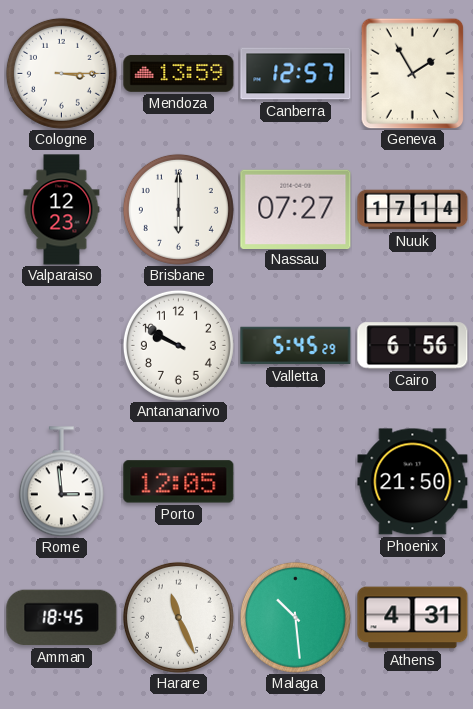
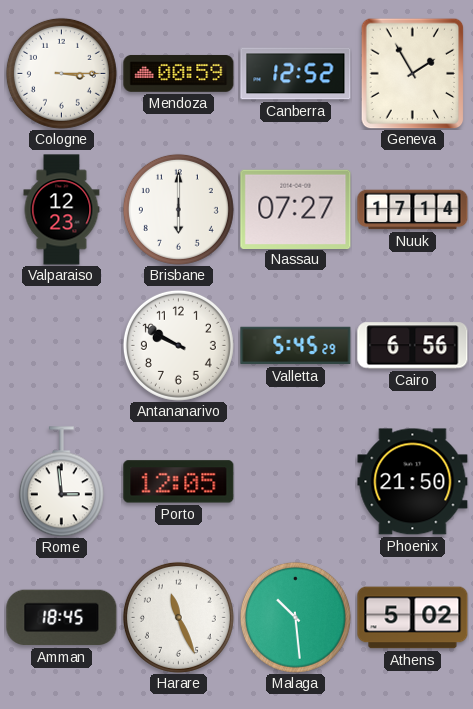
Mendoza: 13:59 -> 00:59 (179, 73)
Canberra: 12:57 -> 12:52 (296, 74)
Athens: 4:31 -> 5:02 (413, 618)
